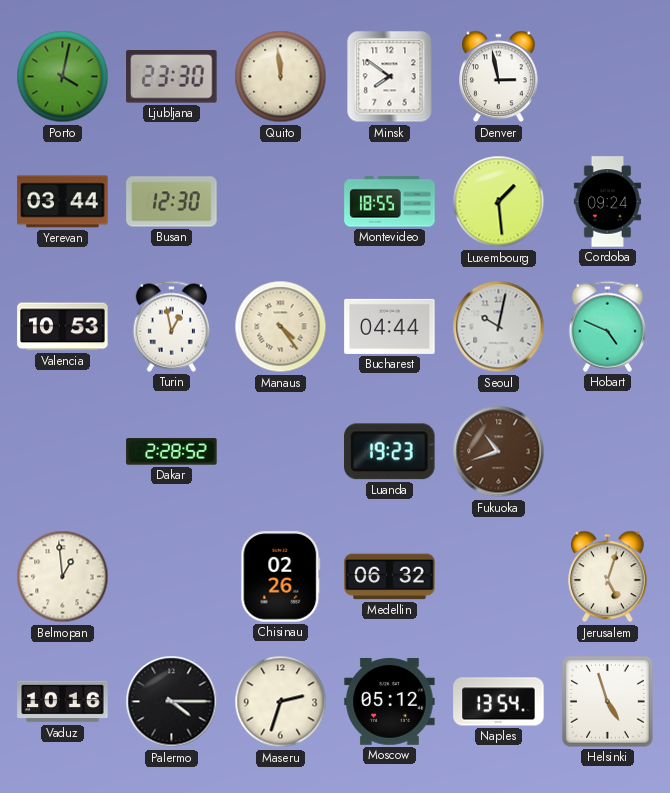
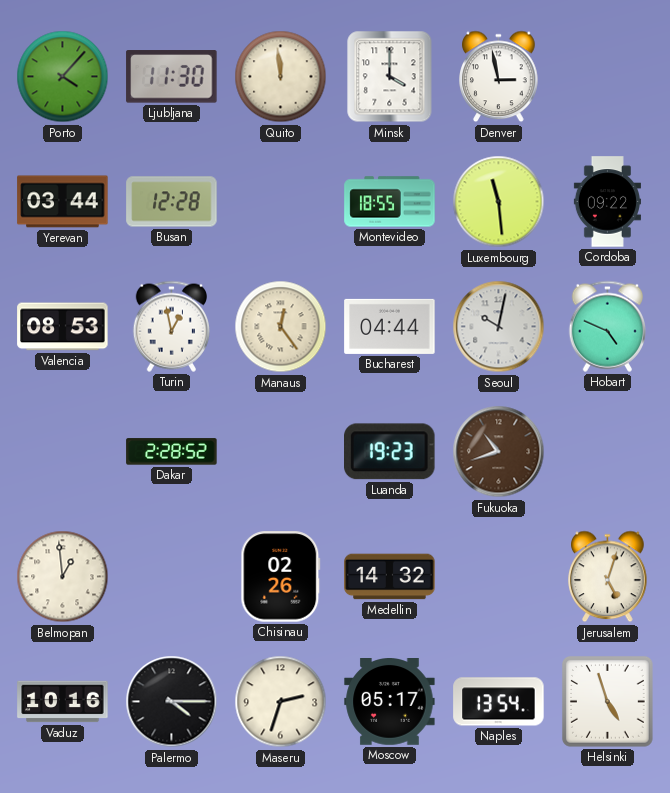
Porto: 4:02 -> 4:07 (63, 77)
Ljubljana: 23:30 -> 11:30 (172, 77)
Minsk: 7:51 -> 4:00 (390, 77)
Busan: 12:30 -> 12:28 (172, 202)
Luxembourg: 1:29 -> 11:29 (499, 202)
Cordoba: 09:24 -> 09:22 (607, 202)
Valencia: 10:53 -> 08:53 (63, 327)
Manaus: 4:24 -> 12:24 (281, 327)
Medellin: 06:32 -> 14:32 (390, 577)
Moscow: 05:12 -> 05:17 (390, 702)
